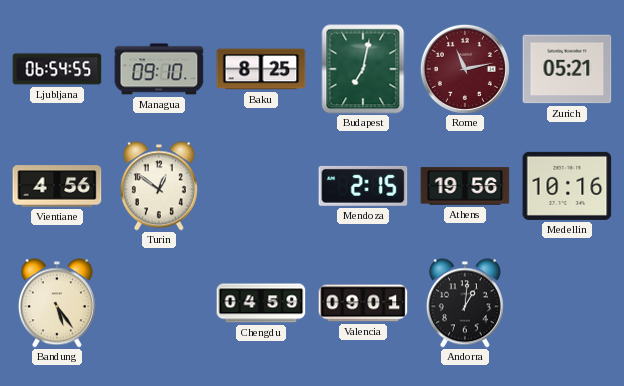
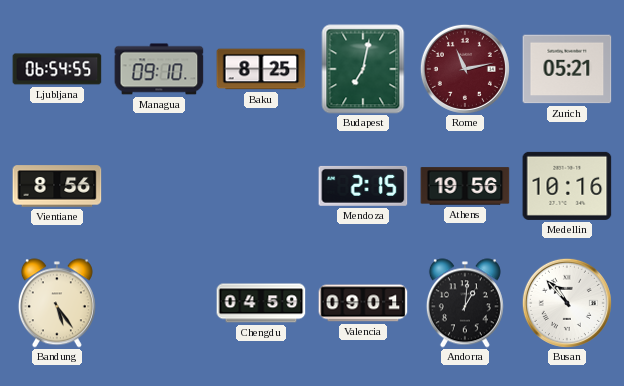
Vientiane: 4:56 -> 8:56 (57, 186)
Turin: 12:51 -> none (159, 186)
Busan: none -> 10:53 (567, 303)
